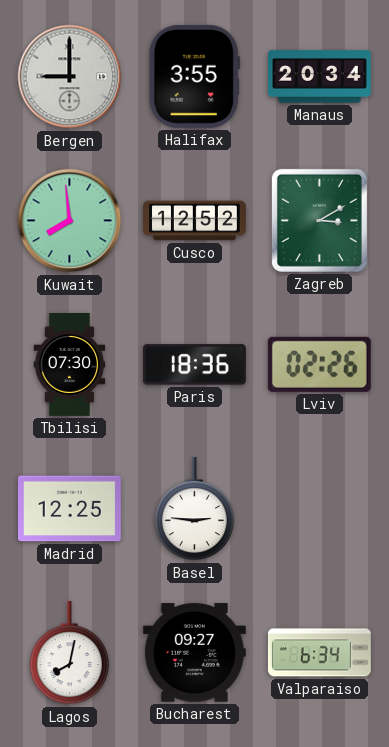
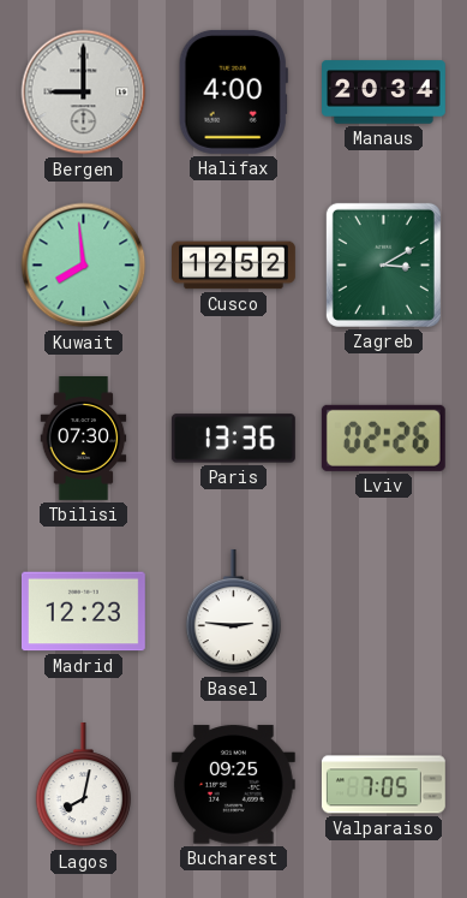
Halifax: 3:55 -> 4:00 (233, 91)
Paris: 18:36 -> 13:36 (233, 439)
Madrid: 12:25 -> 12:23 (83, 612)
Bucharest: 09:27 -> 09:25 (233, 785)
Valparaiso: 6:34 -> 7:05 (383, 785)
